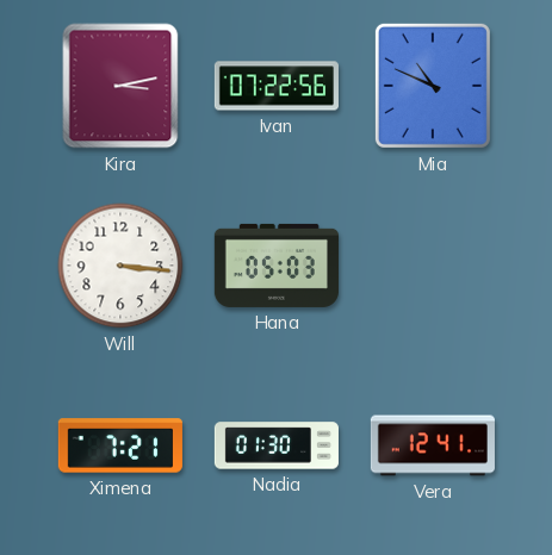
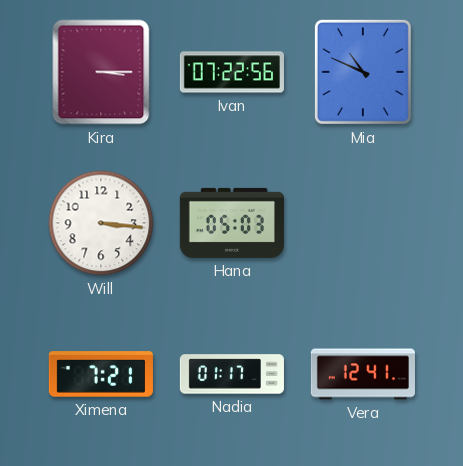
Kira: 3:13 -> 3:15 (101, 72)
Nadia: 01:30 -> 01:17 (232, 374)
